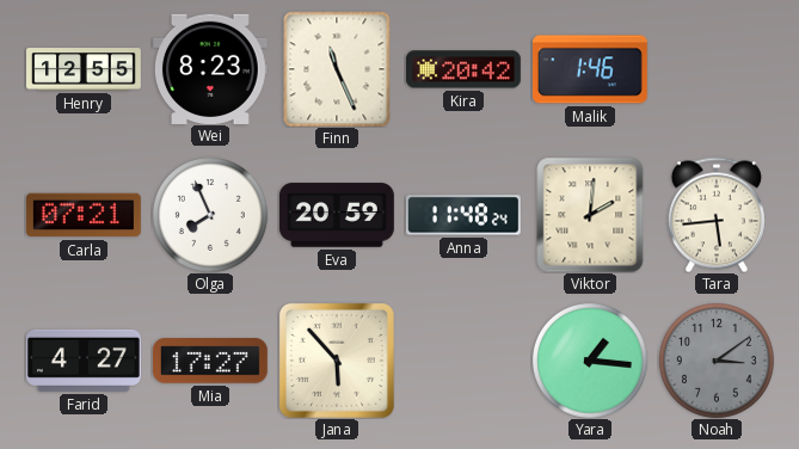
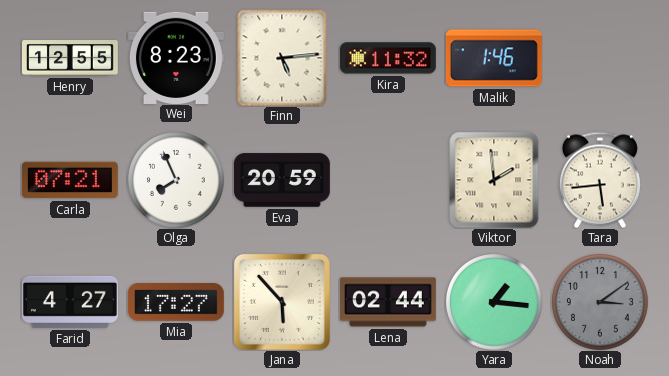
Finn: 11:26 -> 5:14 (282, 58)
Kira: 20:42 -> 11:32 (388, 58)
Anna: 11:48 -> none (463, 215)
Viktor: 2:01 -> 1:59 (494, 180)
Lena: none -> 02:44 (389, 302)
